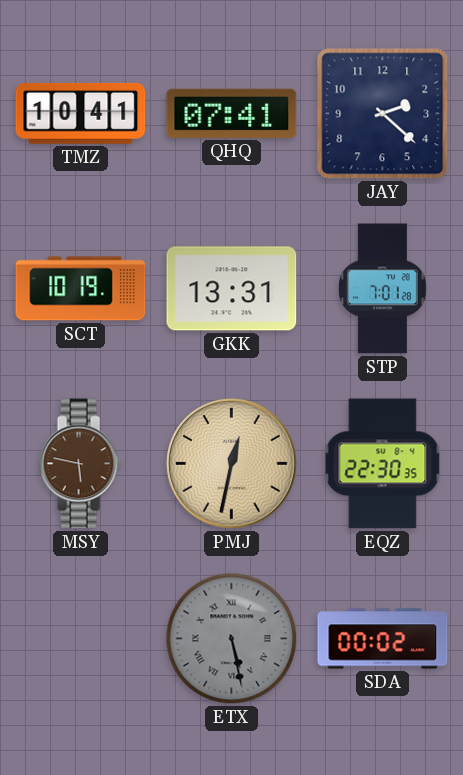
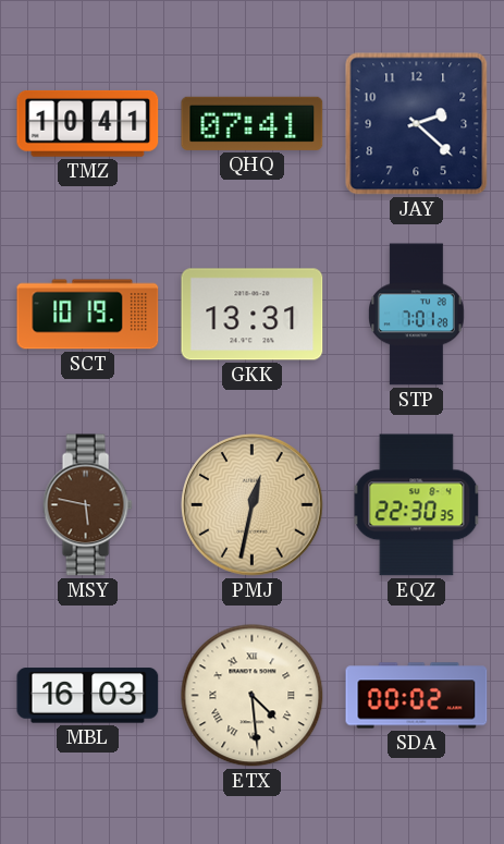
MBL: none -> 16:03 (88, 696)
ETX: 5:28 -> 4:29 (253, 696)
ETX dial: grey -> cream (253, 696)
